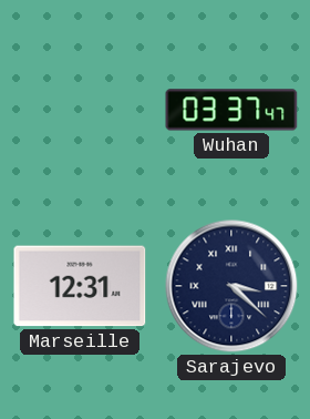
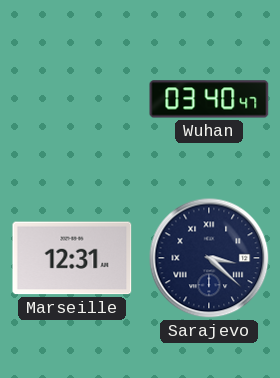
Wuhan: 03:37 -> 03:40 (209, 99)
